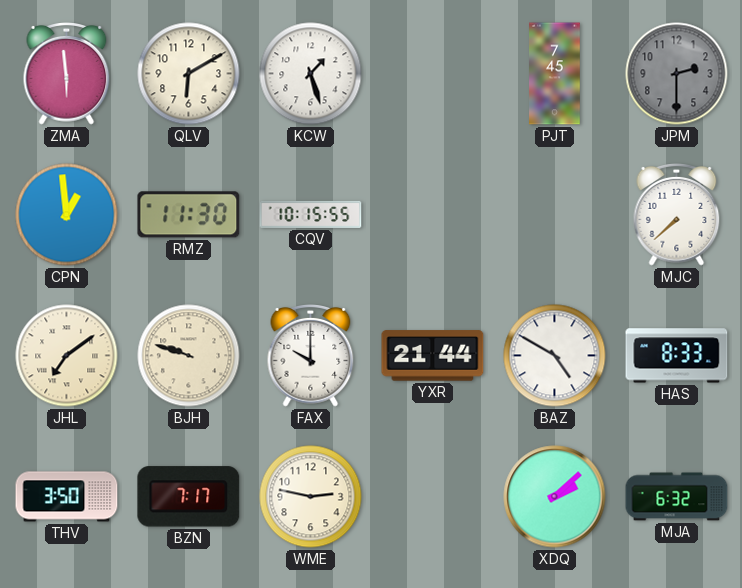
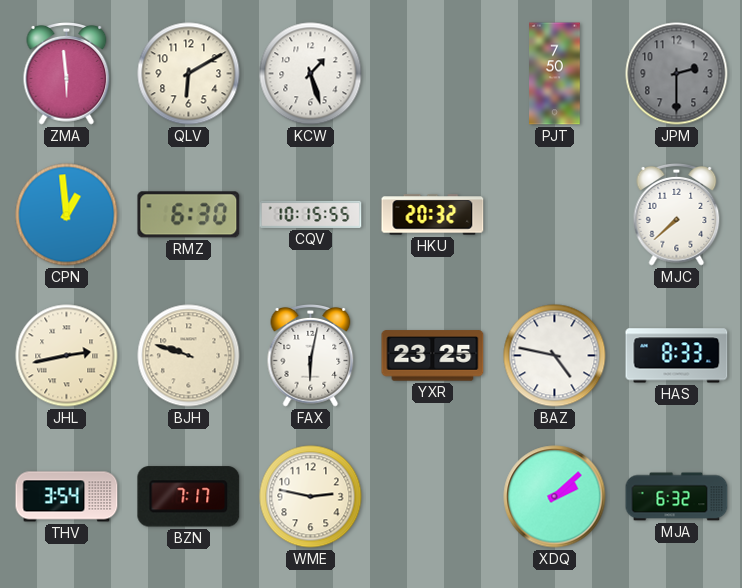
PJT: 7:45 -> 7:50 (555, 74)
RMZ: 11:30 -> 6:30 (189, 215)
HKU: none -> 20:32 (433, 215)
JHL: 7:09 -> 2:43 (67, 356)
FAX: 10:00 -> 6:02 (311, 356)
YXR: 21:44 -> 23:25 (433, 356)
BAZ: 4:50 -> 4:47 (555, 356)
THV: 3:50 -> 3:54 (67, 497)
